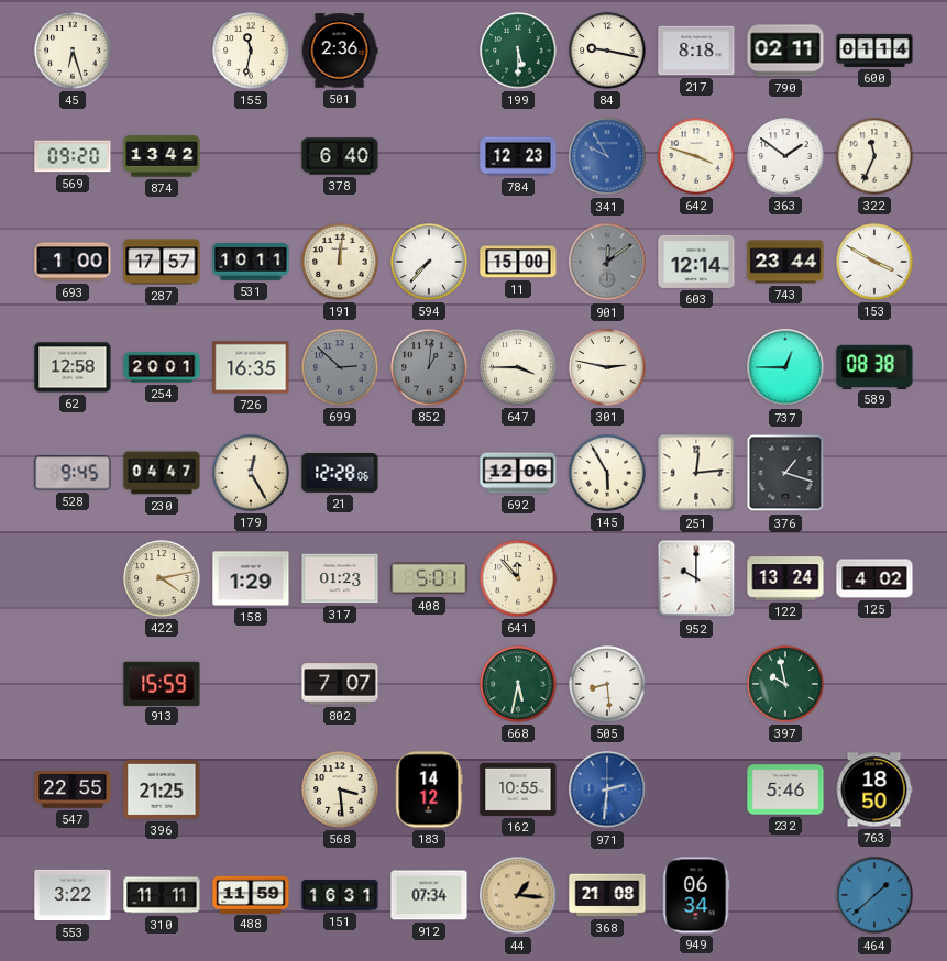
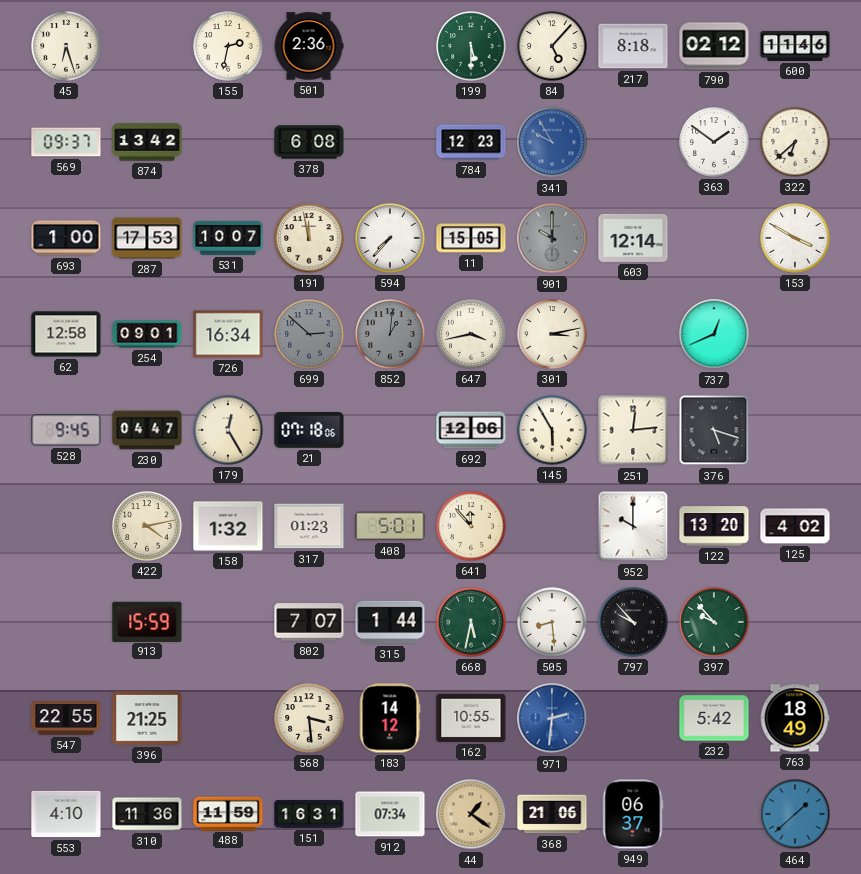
155: 11:32 -> 2:32 (228, 46)
84: 9:17 -> 5:07 (552, 46)
790: 02:11 -> 02:12 (714, 46)
600: 01:14 -> 11:46 (795, 46)
569: 09:20 -> 09:37 (66, 142)
378: 6:40 -> 6:08 (309, 142)
642: 3:48 -> none (696, 156)
322: 11:34 -> 6:38 (795, 142)
287: 17:57 -> 17:53 (147, 238)
531: 10:11 -> 10:07 (228, 238)
191: 12:01 -> 11:58 (309, 238)
11: 15:00 -> 15:05 (471, 238)
901: 12:09 -> 10:00 (552, 238)
743: 23:44 -> none (785, 262)
254: 20:01 -> 09:01 (147, 334)
726: 16:35 -> 16:34 (228, 334)
647: 3:45 -> 3:43 (471, 334)
301: 2:47 -> 3:13 (552, 334)
737: 12:45 -> 12:41 (714, 334)
589: 08:38 -> none (874, 366)
21: 12:28 -> 07:18 (309, 430)
376: 1:18 -> 5:18 (714, 430)
158: 1:29 -> 1:32 (228, 526)
122: 13:24 -> 13:20 (714, 526)
315: none -> 1:44 (390, 622)
797: none -> 9:53 (633, 622)
397: 9:58 -> 9:53 (714, 622)
232: 5:46 -> 5:42 (714, 718)
763: 18:50 -> 18:49 (795, 718)
553: 3:22 -> 4:10 (66, 814)
310: 11:11 -> 11:36 (147, 814)
44: 1:16 -> 1:21 (471, 814)
368: 21:08 -> 21:06 (552, 814)
949: 06:34 -> 06:37 (633, 814)
